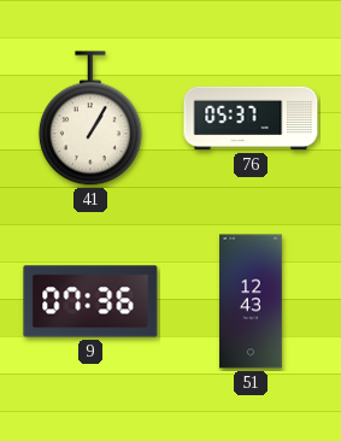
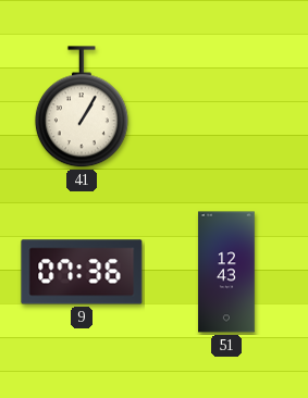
76: 05:37 -> none (251, 118)
